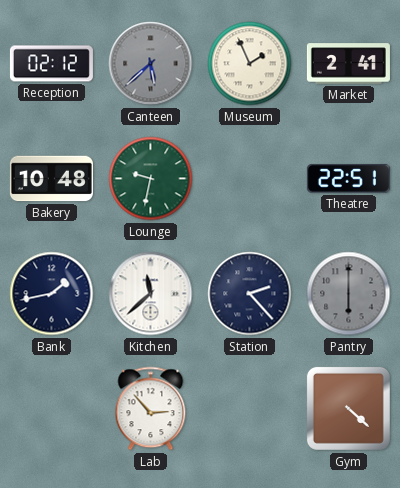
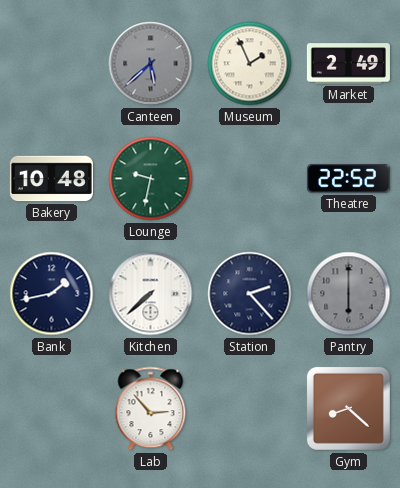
Reception: 02:12 -> none (51, 64)
Market: 2:41 -> 2:49 (348, 64)
Theatre: 22:51 -> 22:52 (348, 179)
Kitchen: 11:38 -> 7:38 (151, 294)
Gym: 4:22 -> 8:22 (348, 408)
